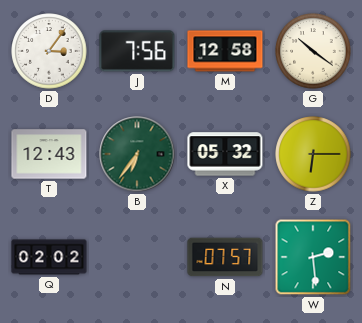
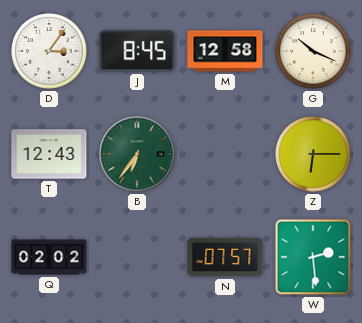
J: 7:56 -> 8:45 (137, 51)
G: 10:21 -> 10:19 (313, 51)
X: 05:32 -> none (225, 154)
